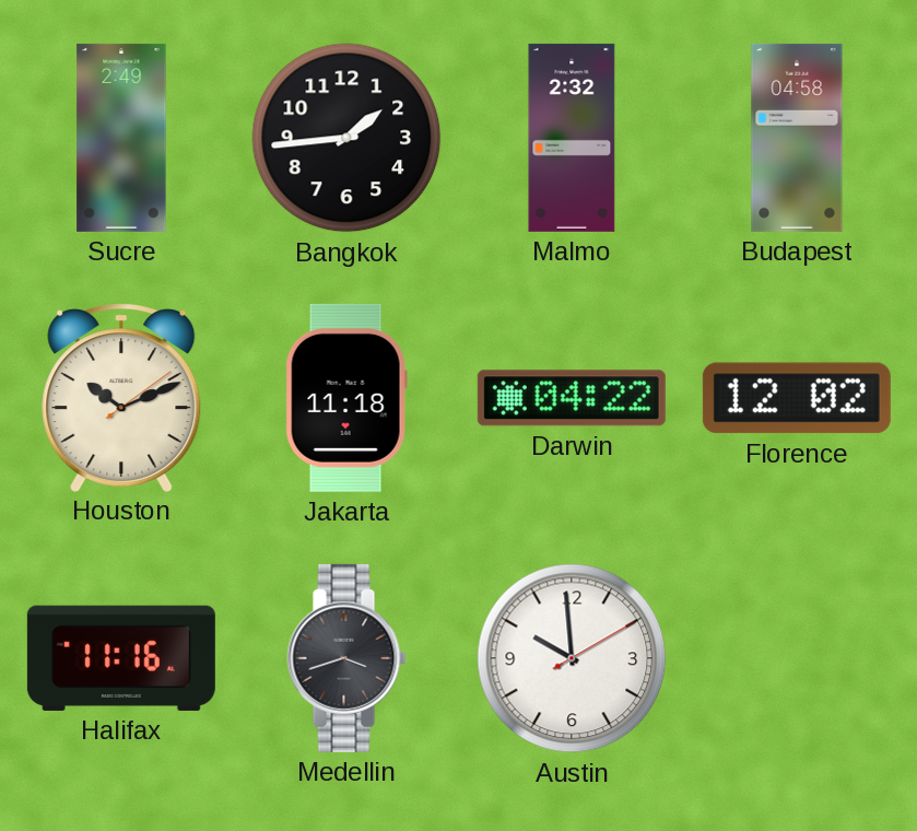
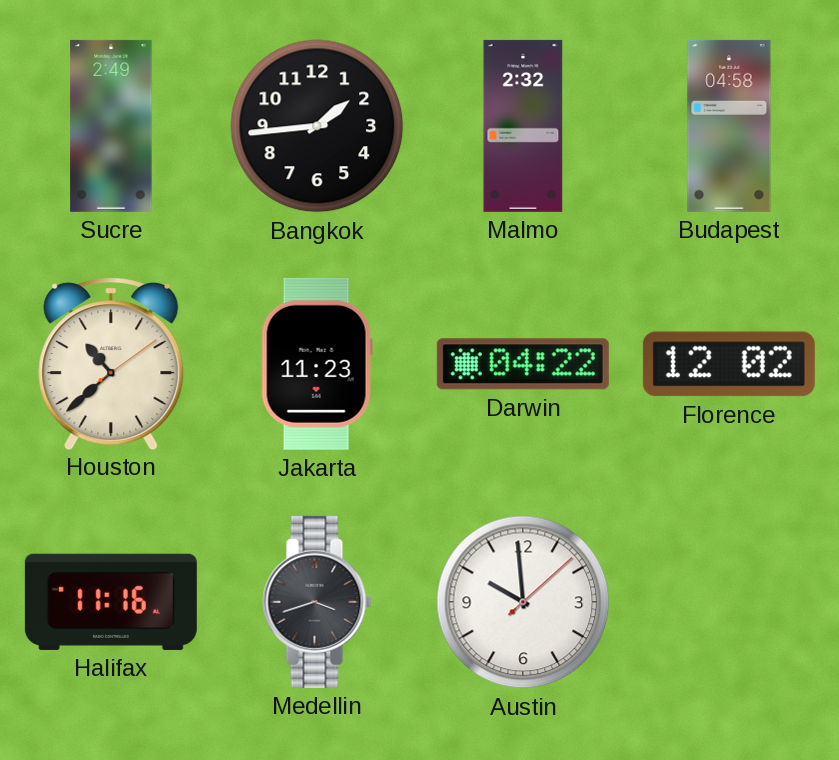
Houston: 10:11 -> 10:38 (111, 363)
Jakarta: 11:18 -> 11:23 (317, 364)
Austin: 9:59:10 -> 9:59:08 (523, 602)
